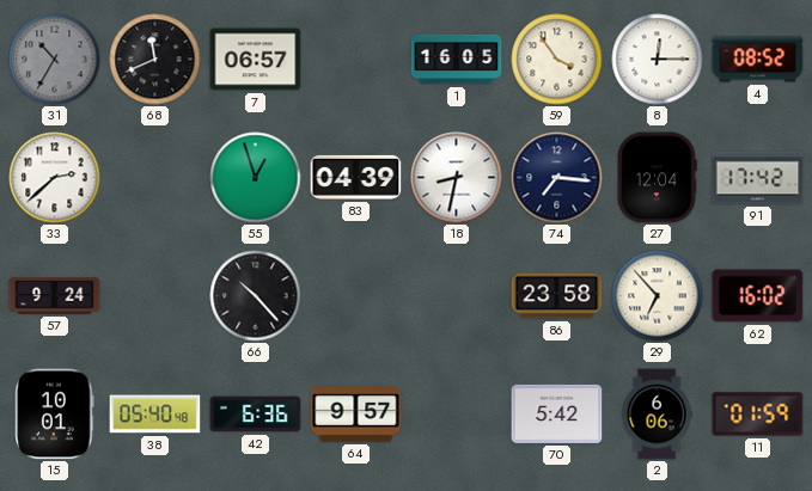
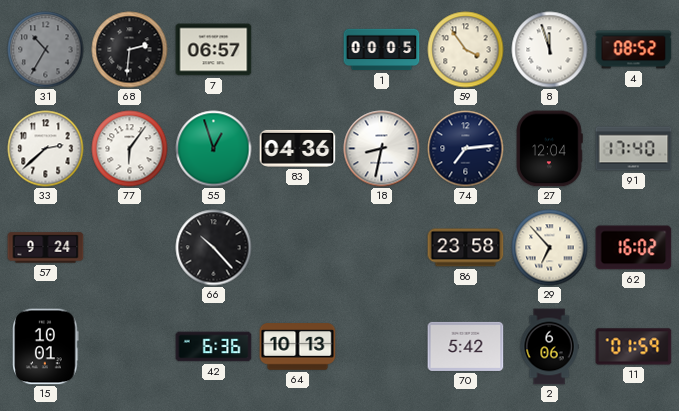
68: 11:41 -> 2:31 (130, 50)
1: 16:05 -> 00:05 (382, 50)
8: 12:15 -> 11:57 (550, 50)
77: none -> 6:06 (130, 149)
83: 04:39 -> 04:36 (298, 148)
74: 7:16 -> 7:14 (466, 149)
91: 17:42 -> 17:40 (634, 149)
38: 05:40 -> none (155, 415)
64: 9:57 -> 10:13 (298, 347)
